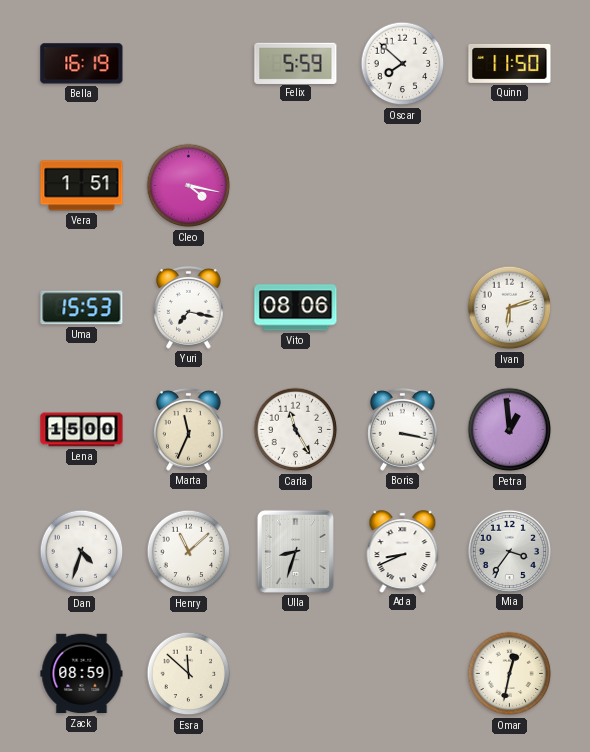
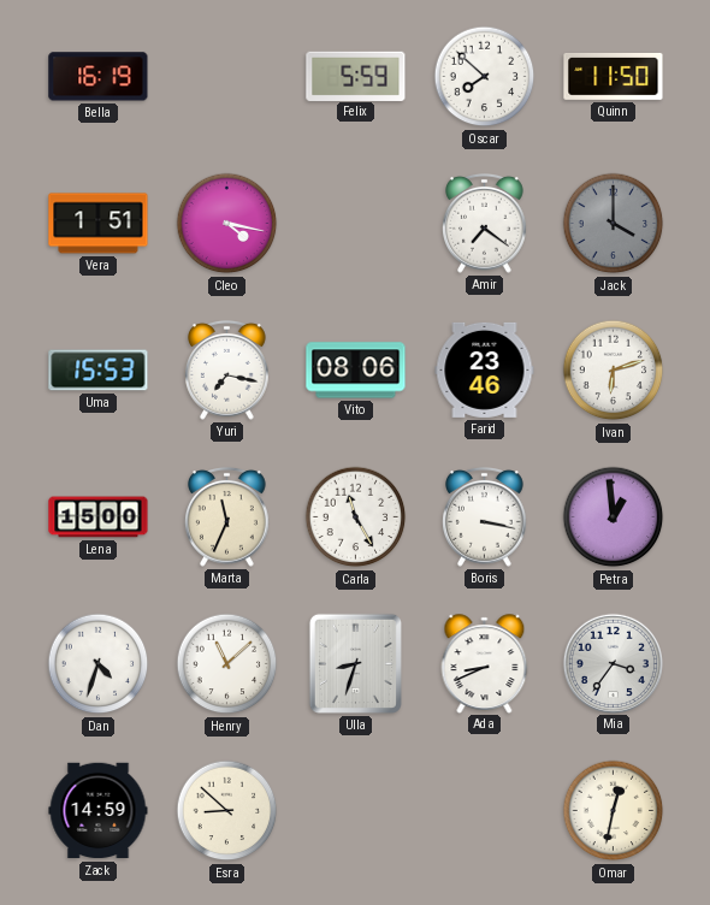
Amir: none -> 7:21 (485, 223)
Jack: none -> 4:00 (614, 224)
Farid: none -> 23:46 (485, 369)
Zack: 08:59 -> 14:59 (99, 811)
Esra: 11:52 -> 8:52 (227, 811)
